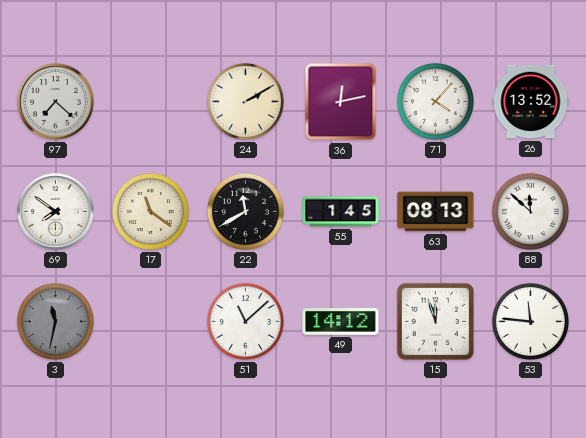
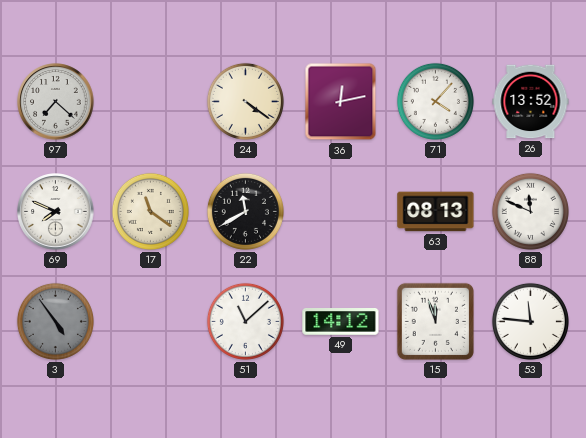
24: 2:10 -> 4:21 (245, 101)
69: 7:51 -> 7:49 (56, 212)
55: 1:45 -> none (341, 212)
88: 11:52 -> 11:49 (530, 211)
3: 11:32 -> 4:54 (55, 321)
